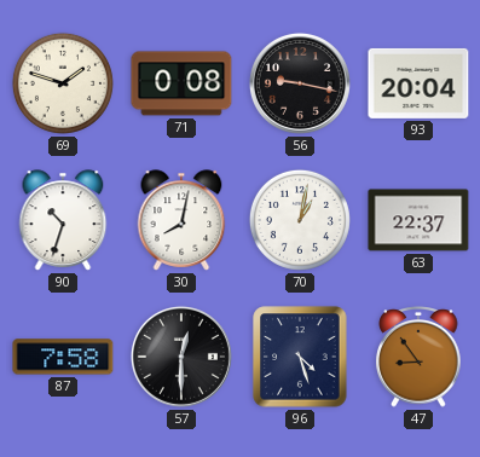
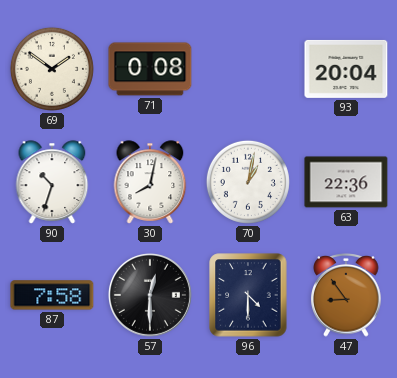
69: 1:48 -> 1:51 (52, 69)
56: 9:17 -> none (300, 83)
63: 22:37 -> 22:36 (346, 182)
96: 4:27 -> 4:30 (248, 295)
